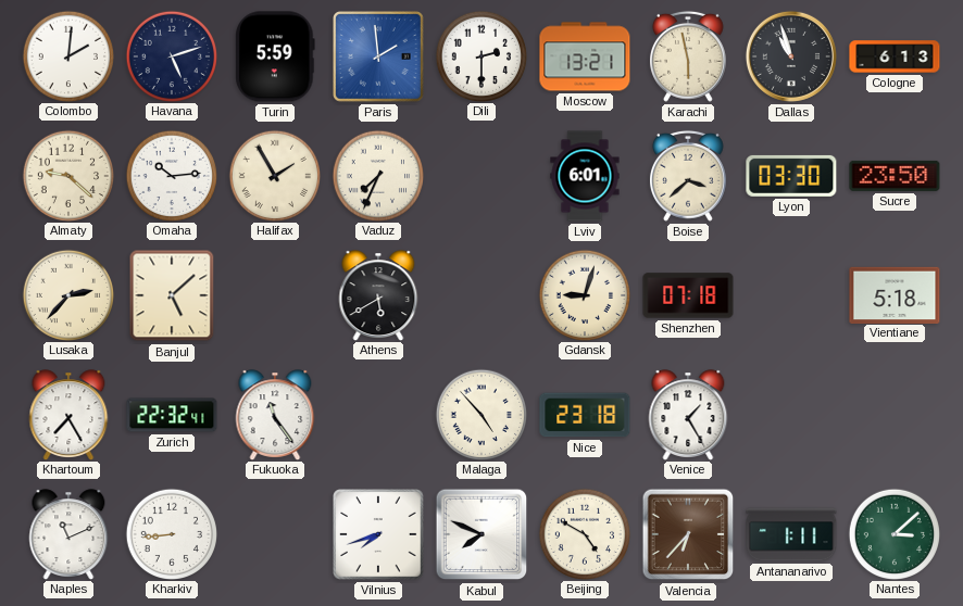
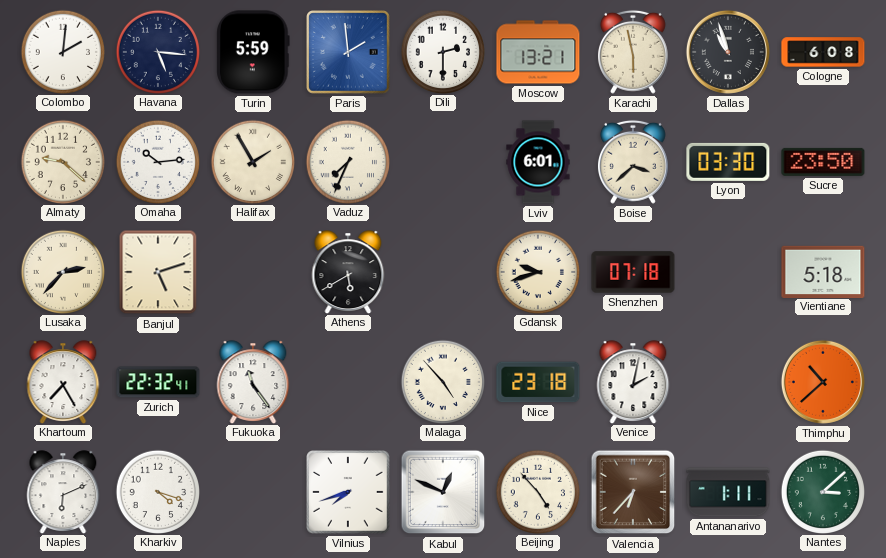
Havana: 5:12 -> 5:16 (157, 51)
Cologne: 6:13 -> 6:08 (823, 52)
Banjul: 5:08 -> 5:12 (158, 272)
Gdansk: 9:03 -> 9:42 (537, 271)
Venice: 1:25 -> 2:02 (633, 382)
Thimphu: none -> 10:38 (823, 382)
Naples: 11:11 -> 6:11 (63, 492)
Kharkiv: 8:44 -> 4:18 (157, 491)
Kabul: 7:49 -> 12:49 (443, 492)
Beijing: 4:50 -> 4:53 (537, 491)
